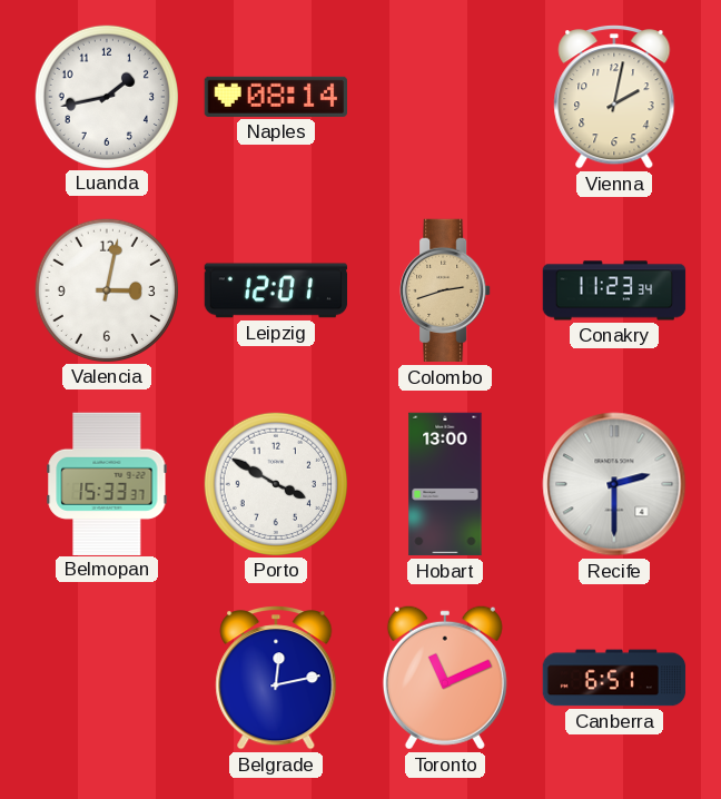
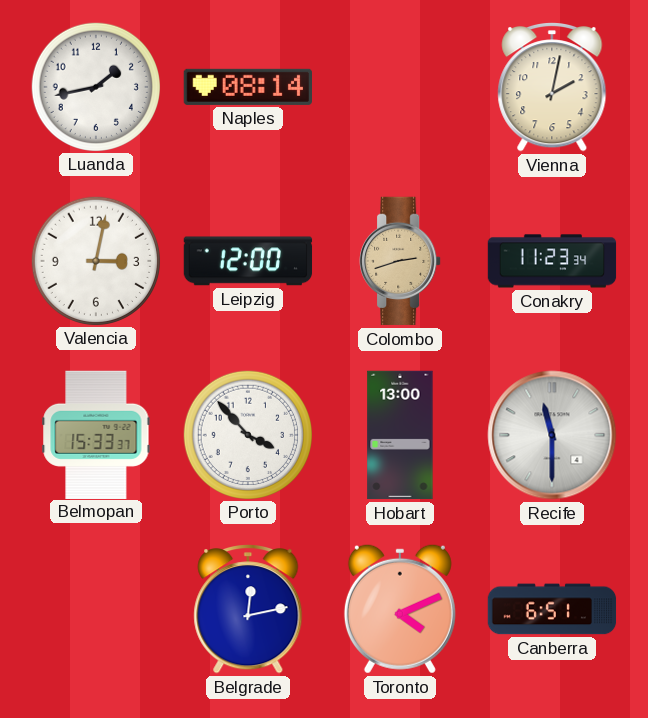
Leipzig: 12:01 -> 12:00 (248, 261)
Porto: 3:50 -> 3:53 (247, 434)
Recife: 2:30 -> 11:30 (552, 435)
Toronto: 11:11 -> 4:11 (400, 609)
